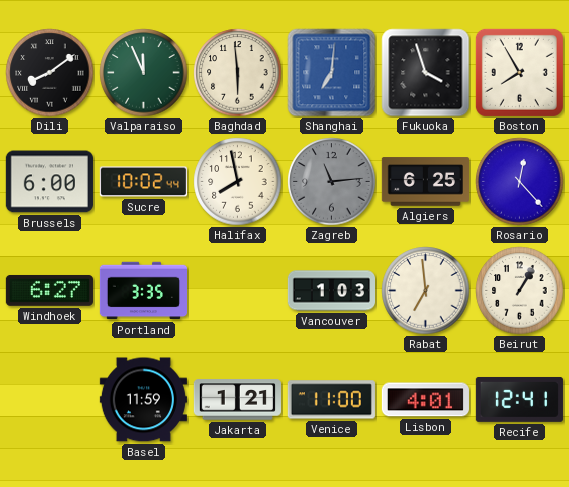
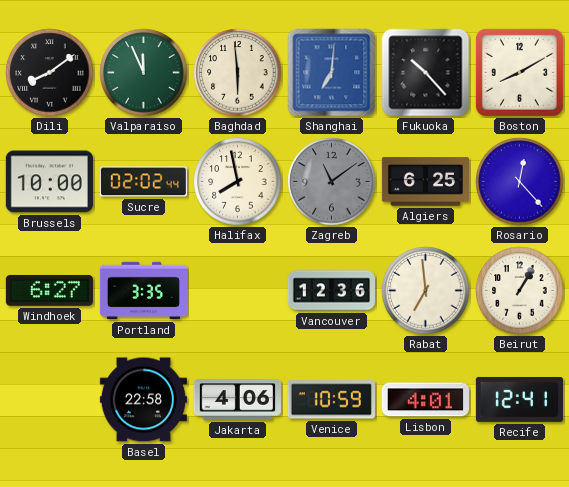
Fukuoka: 3:57 -> 10:23 (426, 73)
Boston: 7:55 -> 8:10 (519, 72)
Brussels: 6:00 -> 10:00 (49, 182)
Sucre: 10:02 -> 02:02 (143, 182)
Zagreb: 11:14 -> 11:09 (332, 182)
Vancouver: 1:03 -> 12:36 (331, 291)
Basel: 11:59 -> 22:58 (143, 400)
Jakarta: 1:21 -> 4:06 (237, 400)
Venice: 11:00 -> 10:59 (331, 400)
